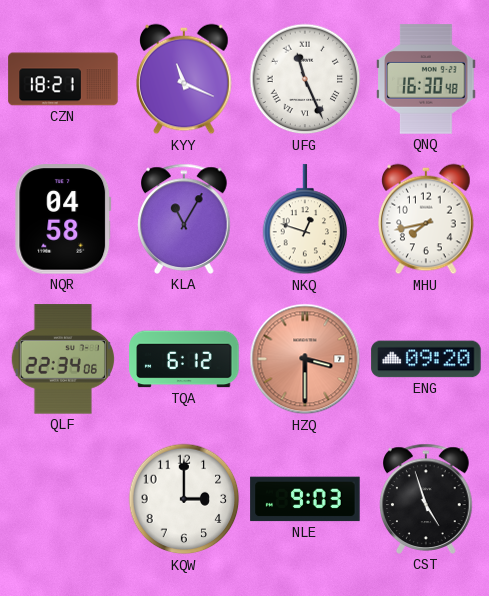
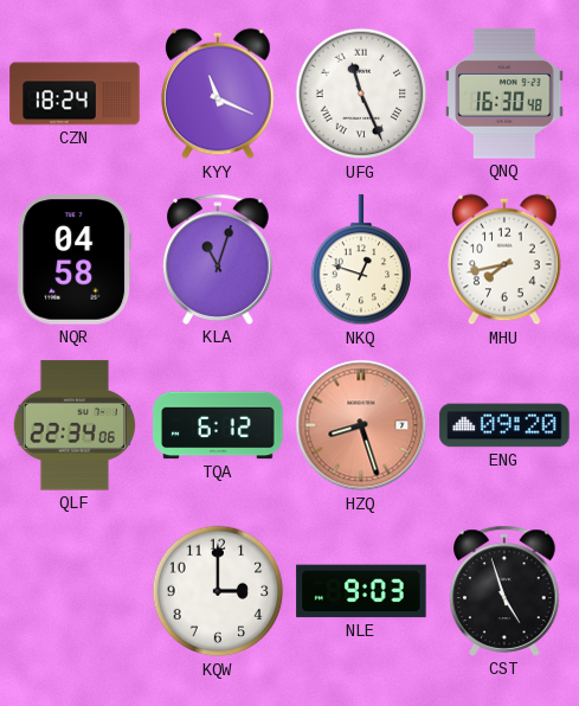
CZN: 18:21 -> 18:24 (75, 94)
KLA: 11:05 -> 11:03 (219, 259)
HZQ: 3:30 -> 8:27 (361, 425)
